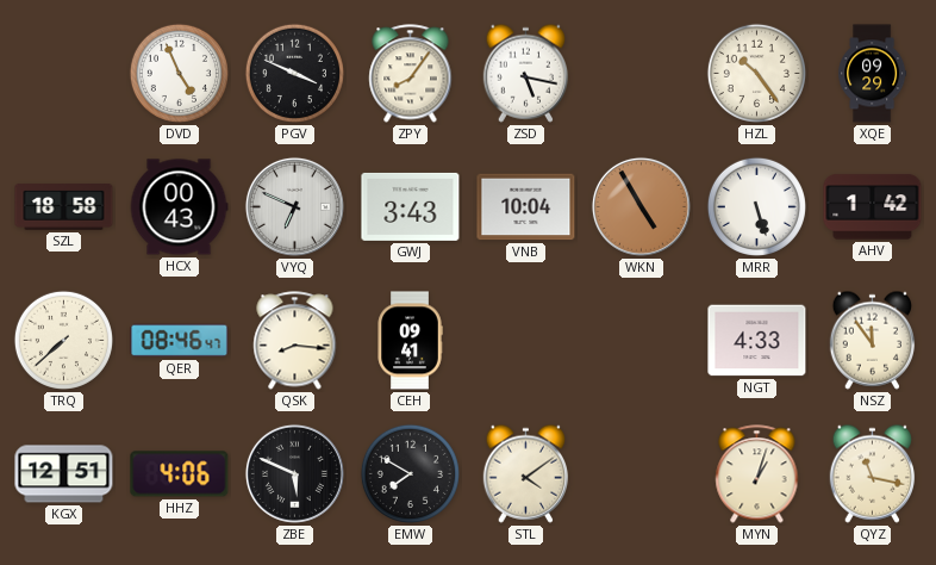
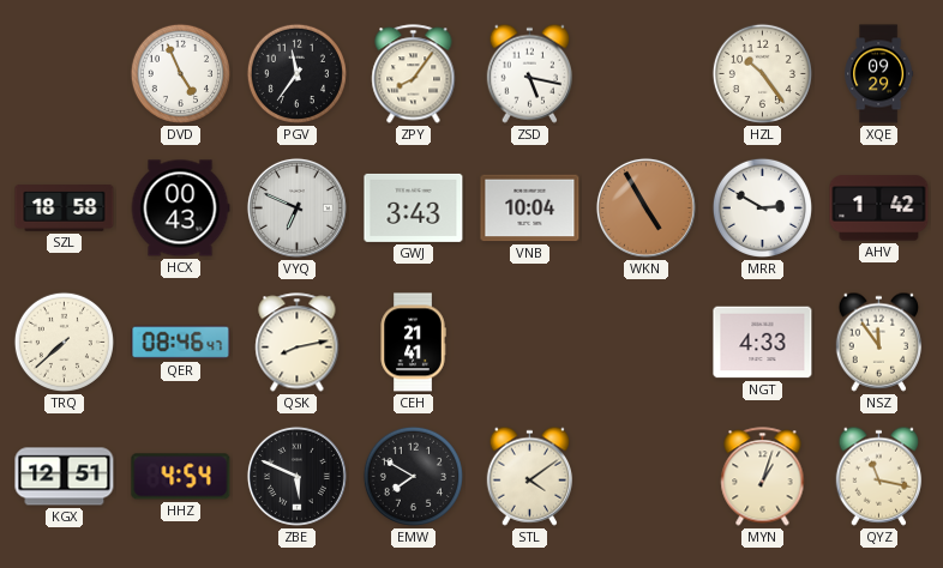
PGV: 3:49 -> 11:36 (296, 73)
MRR: 5:27 -> 2:50 (762, 207)
QSK: 8:16 -> 8:13 (298, 343)
CEH: 09:41 -> 21:41 (413, 343)
HHZ: 4:06 -> 4:54 (181, 477)
